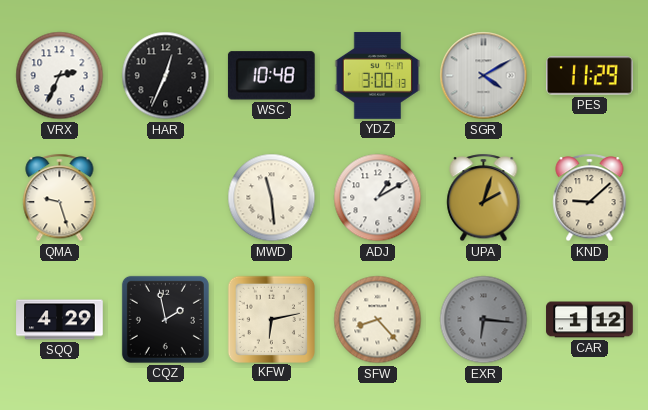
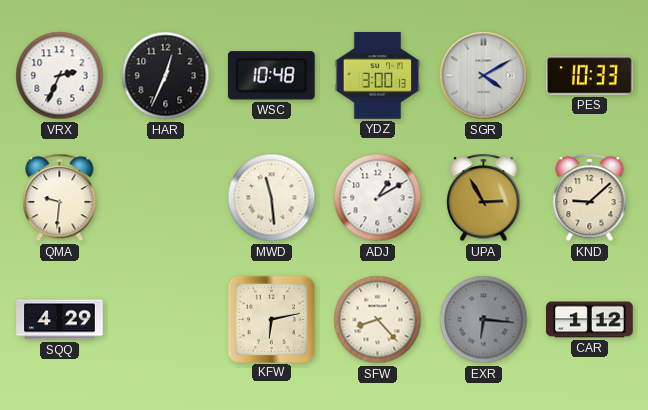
PES: 11:29 -> 10:33 (590, 76)
QMA: 9:27 -> 9:31 (60, 198)
UPA: 2:03 -> 2:55 (484, 198)
CQZ: 1:58 -> none (165, 319)
